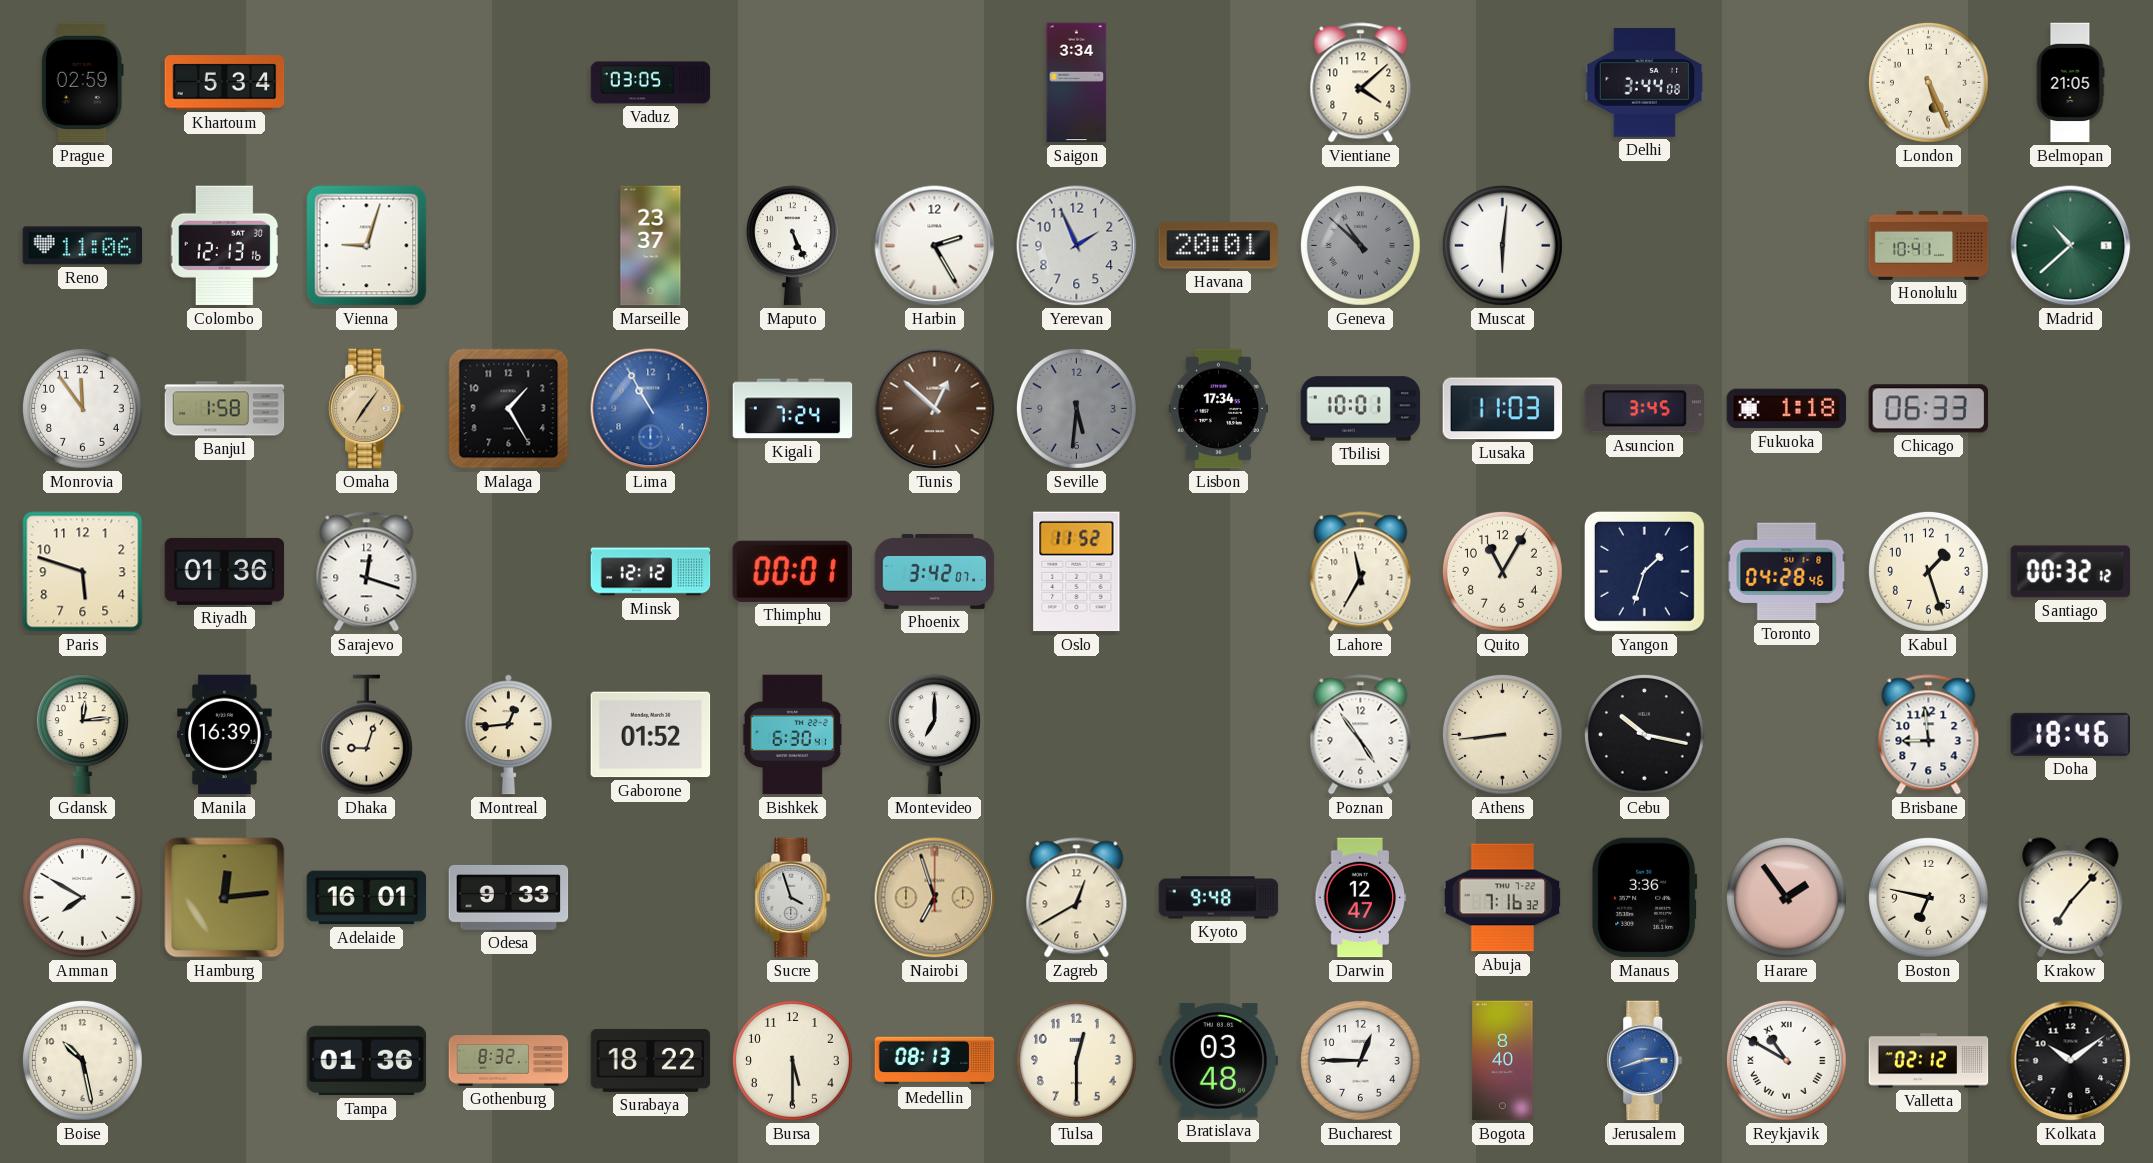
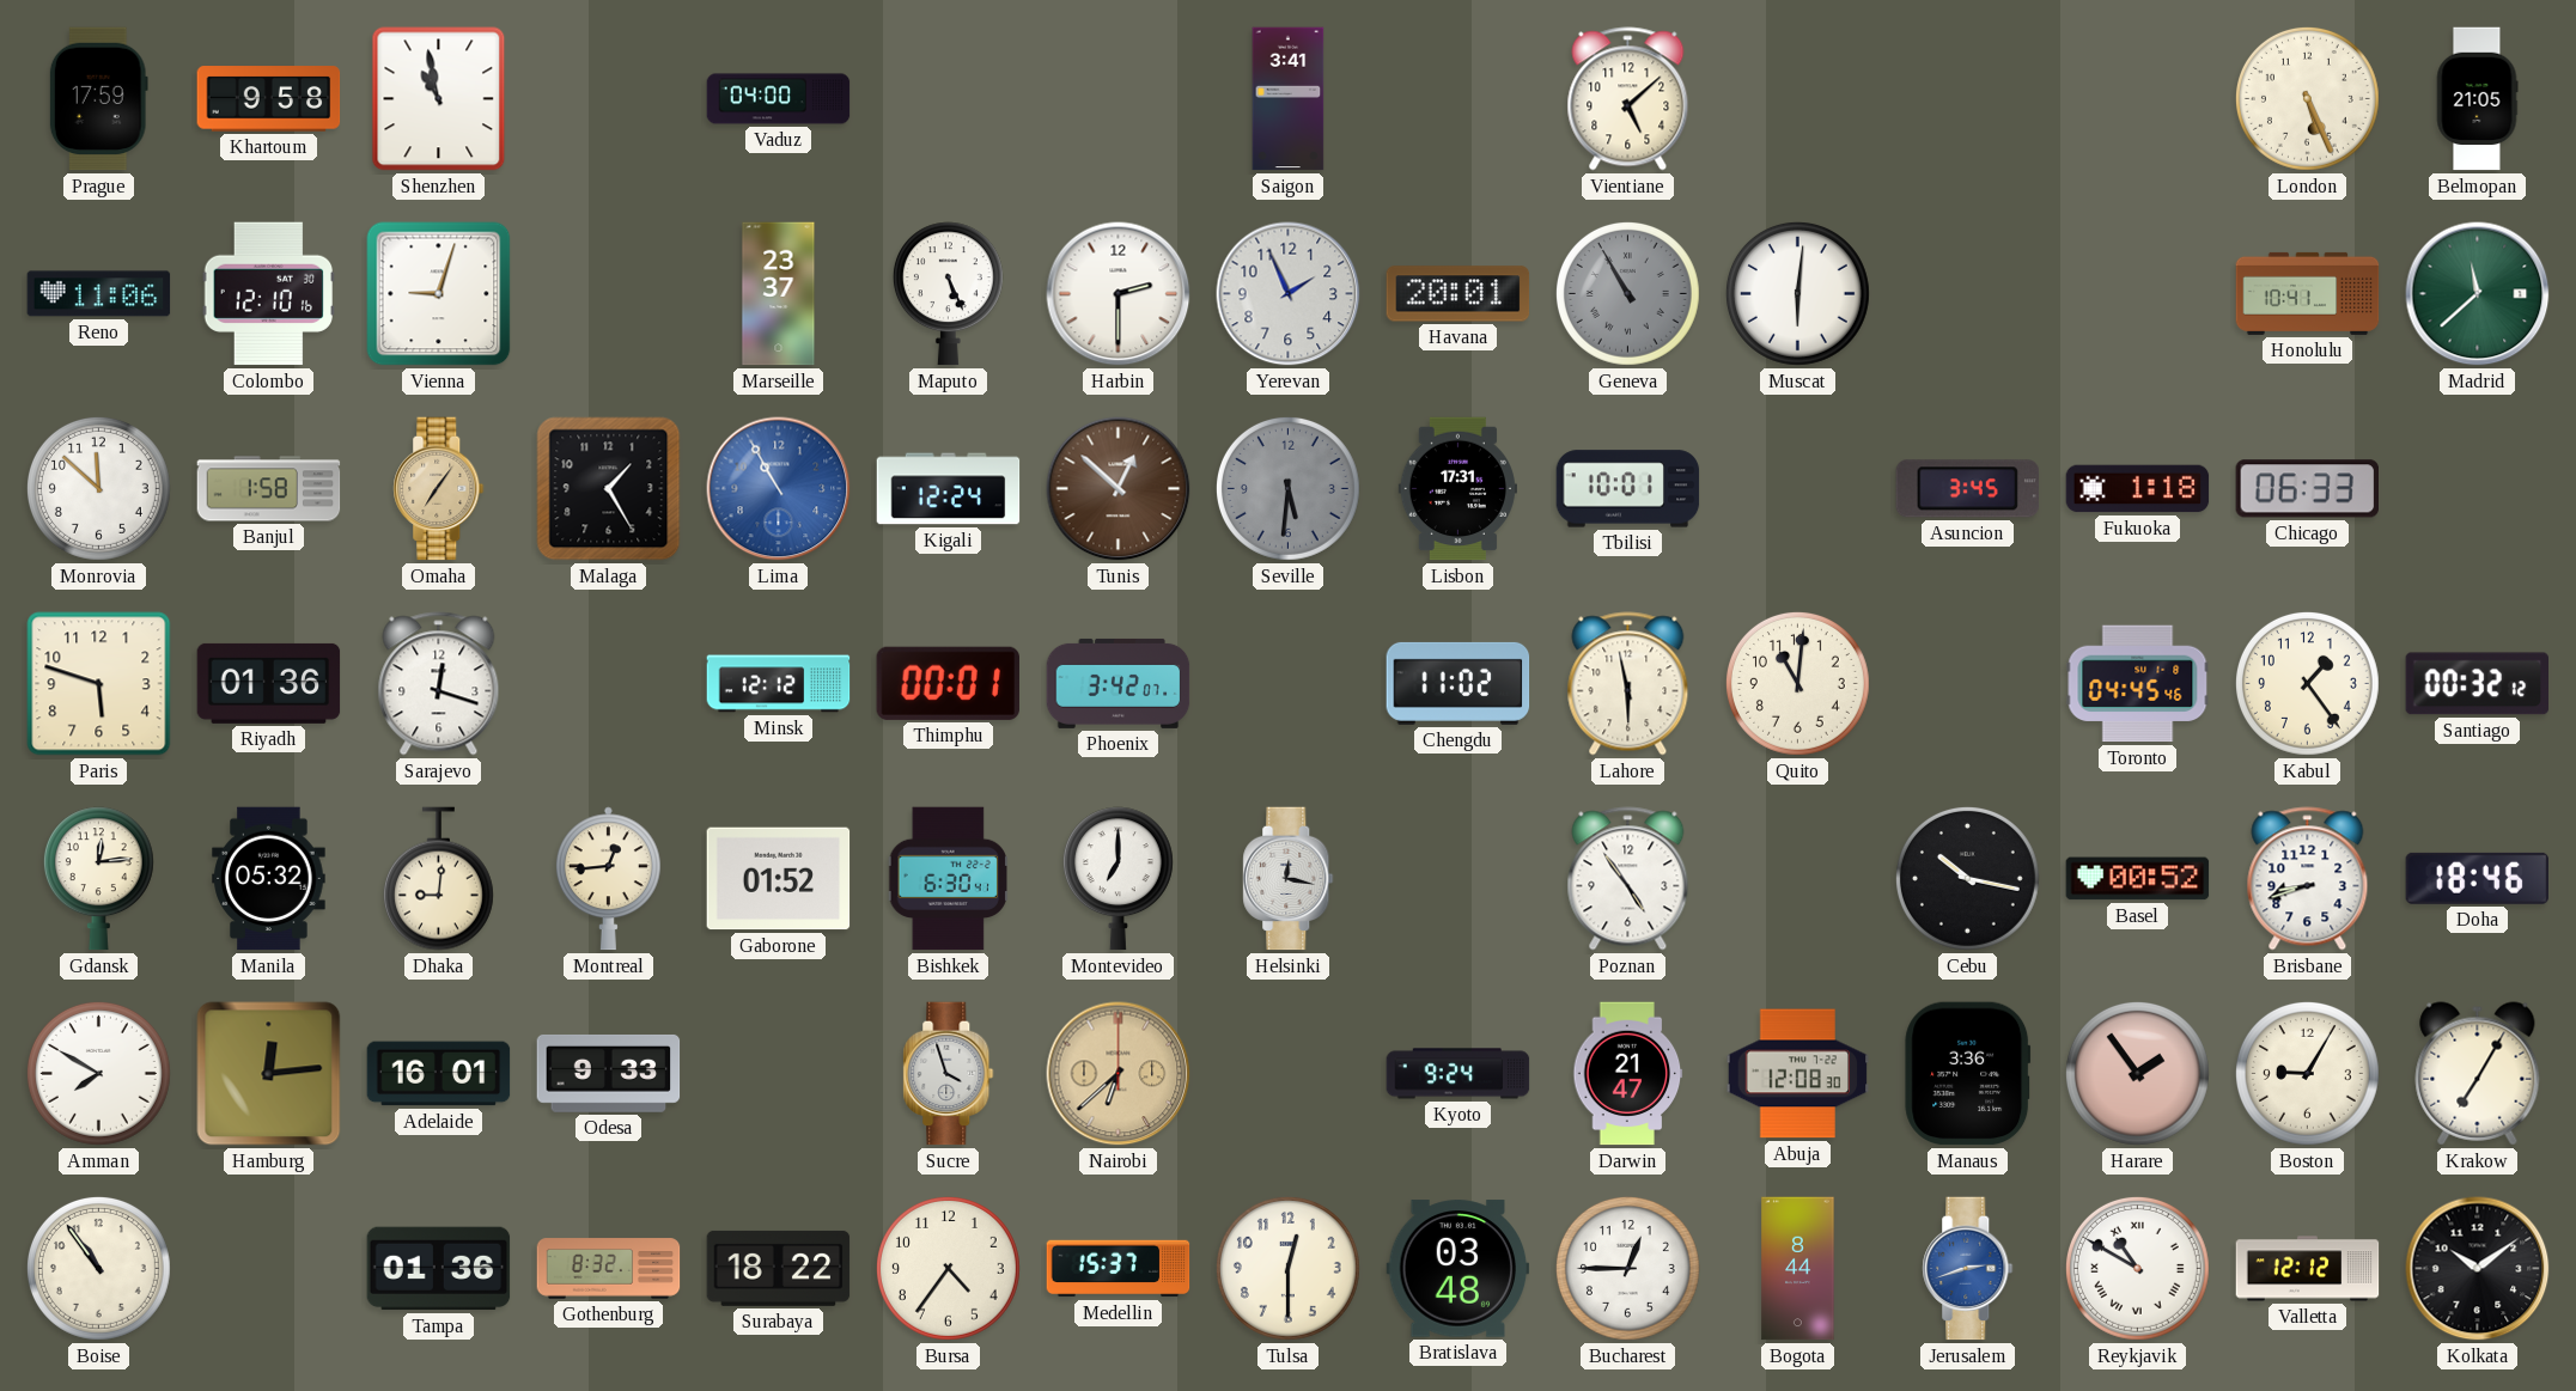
Prague: 02:59 -> 17:59 (98, 99)
Khartoum: 5:34 -> 9:58 (269, 99)
Shenzhen: none -> 10:58 (439, 99)
Vaduz: 03:05 -> 04:00 (779, 99)
Saigon: 3:34 -> 3:41 (1289, 99)
Vientiane: 4:08 -> 5:08 (1628, 99)
Delhi: 3:44 -> none (1645, 83)
Colombo: 12:13 -> 12:10 (268, 294)
Harbin: 2:25 -> 2:30 (1119, 294)
Geneva: 10:52 -> 10:55 (1627, 293)
Madrid: 10:38 -> 11:38 (2478, 294)
Monrovia: 11:54 -> 11:52 (98, 488)
Kigali: 7:24 -> 12:24 (949, 489)
Lisbon: 17:34 -> 17:31 (1457, 489)
Lusaka: 11:03 -> none (1503, 409)
Oslo: 11:52 -> none (1077, 572)
Chengdu: none -> 11:02 (1458, 683)
Lahore: 11:35 -> 5:58 (1628, 684)
Quito: 11:05 -> 11:01 (1797, 683)
Yangon: 1:33 -> none (1644, 571)
Toronto: 04:28 -> 04:45 (2138, 684)
Kabul: 1:27 -> 1:24 (2307, 683)
Manila: 16:39 -> 05:32 (269, 879)
Dhaka: 9:03 -> 9:01 (438, 879)
Helsinki: none -> 12:17 (1289, 879)
Athens: 8:44 -> none (1502, 734)
Basel: none -> 00:52 (2138, 879)
Brisbane: 8:59 -> 8:42 (2308, 879)
Nairobi: 6:57 -> 6:38 (1119, 1074)
Zagreb: 12:40 -> none (1077, 898)
Kyoto: 9:48 -> 9:24 (1458, 1074)
Darwin: 12:47 -> 21:47 (1628, 1074)
Abuja: 7:16 -> 12:08 (1798, 1074)
Boston: 6:47 -> 9:05 (2307, 1073)
Krakow: 7:07 -> 7:05 (2478, 1074)
Boise: 10:28 -> 10:54 (98, 1268)
Bursa: 5:30 -> 4:36 (948, 1268)
Medellin: 08:13 -> 15:37 (1119, 1269)
Bogota: 8:40 -> 8:44 (1798, 1269)
Valletta: 02:12 -> 12:12 (2308, 1269)
